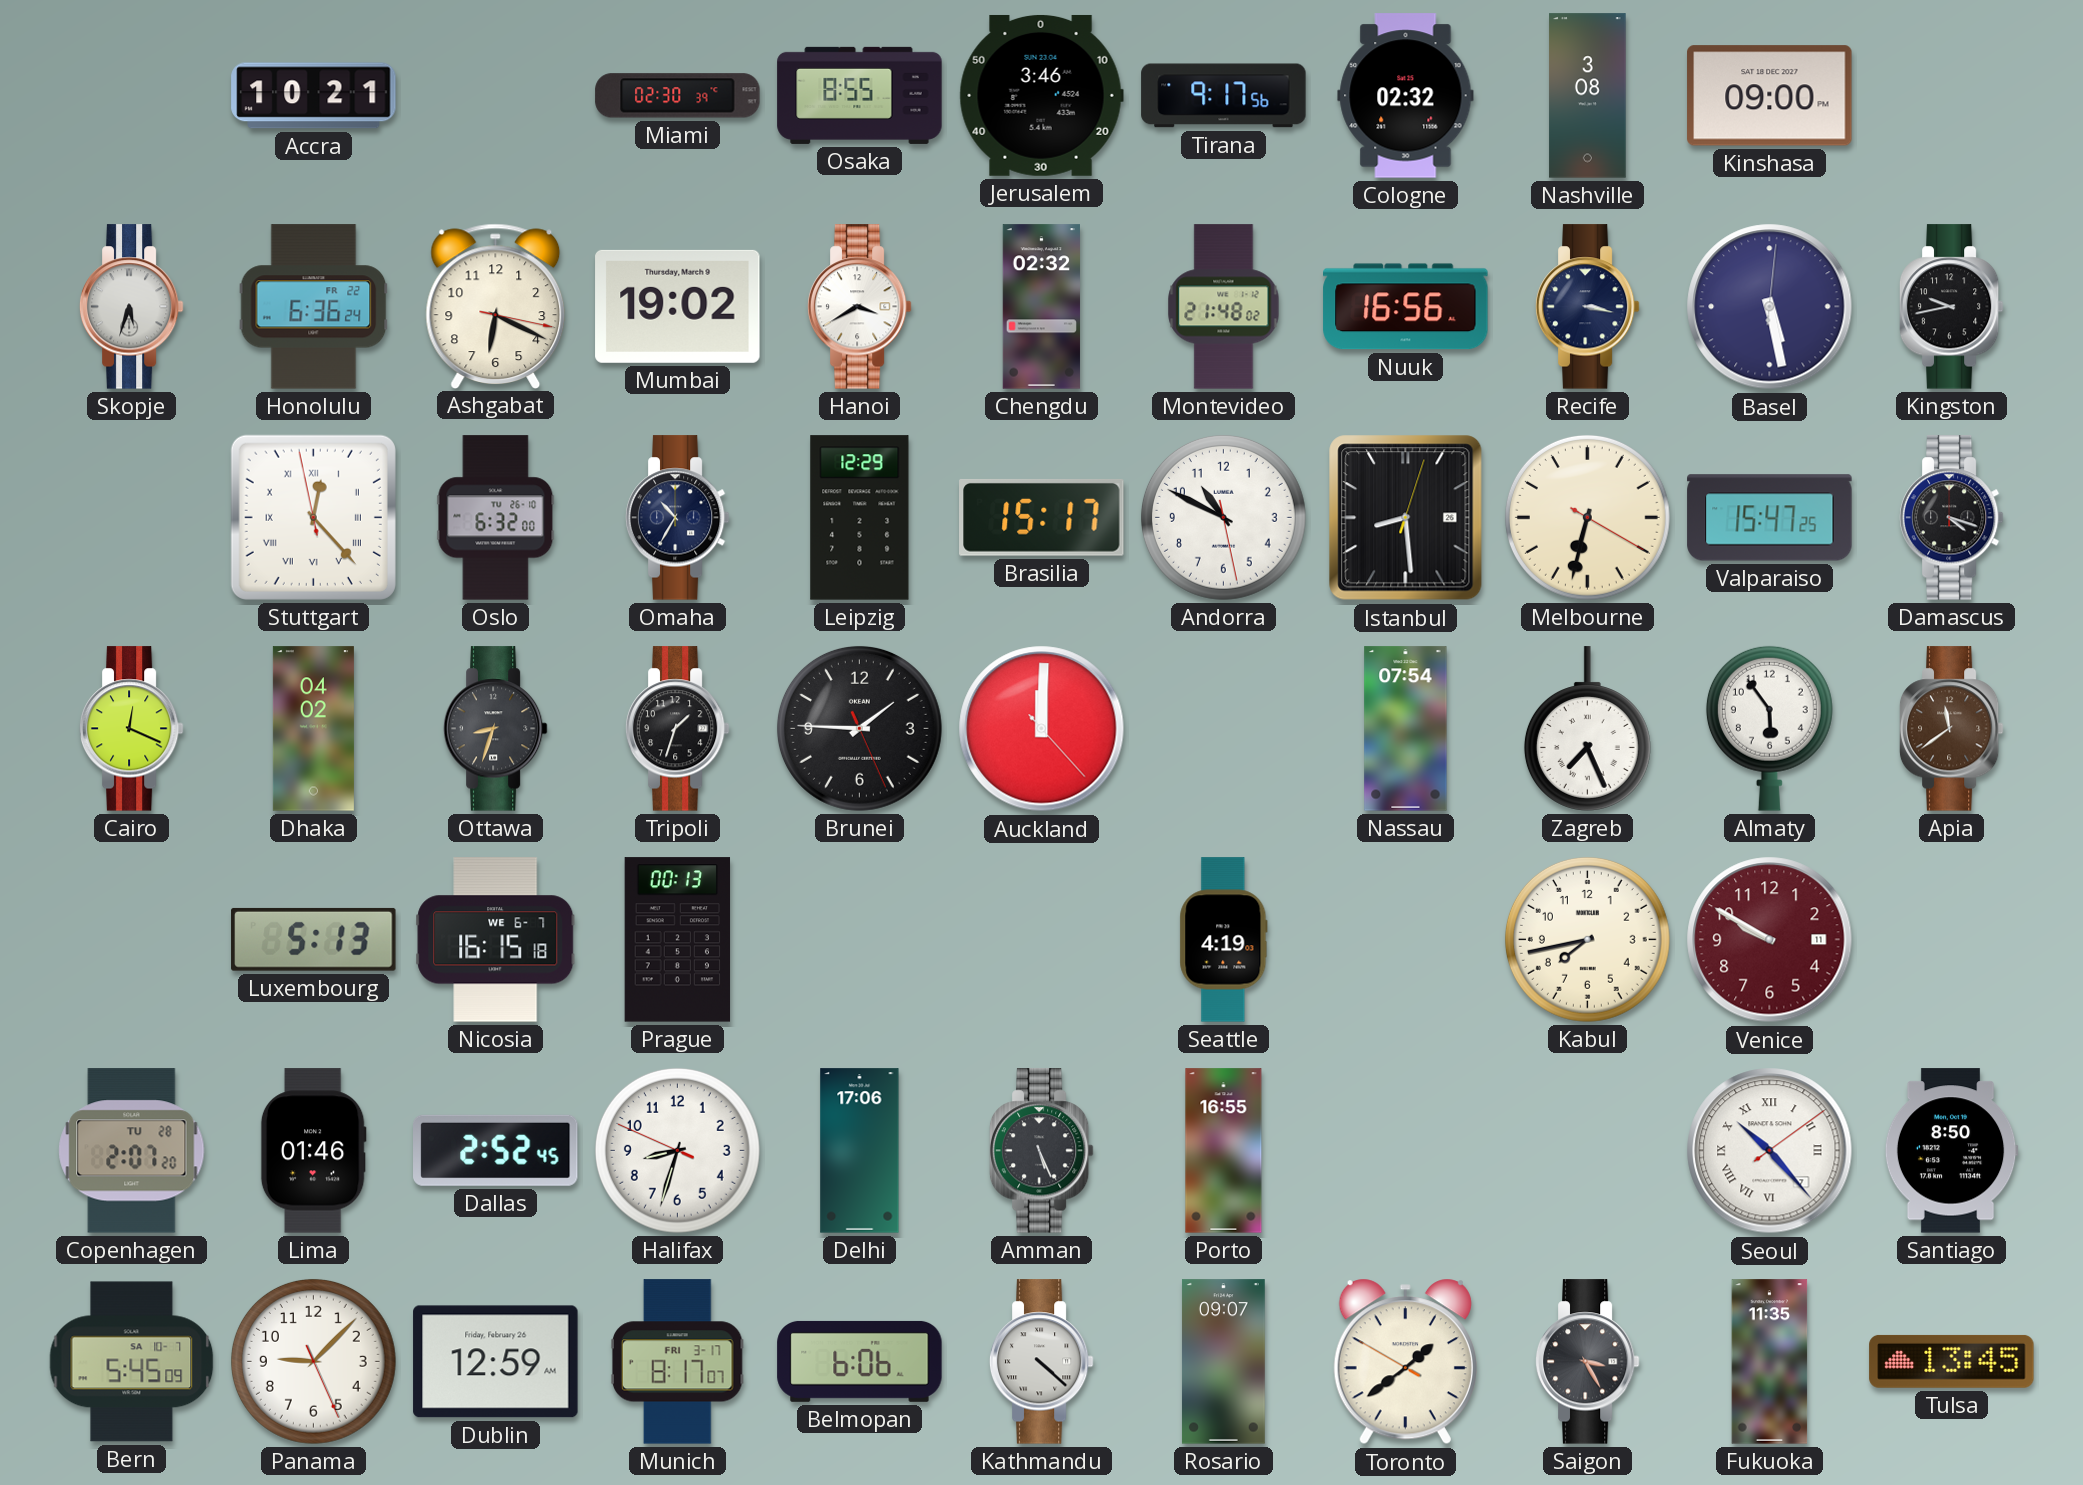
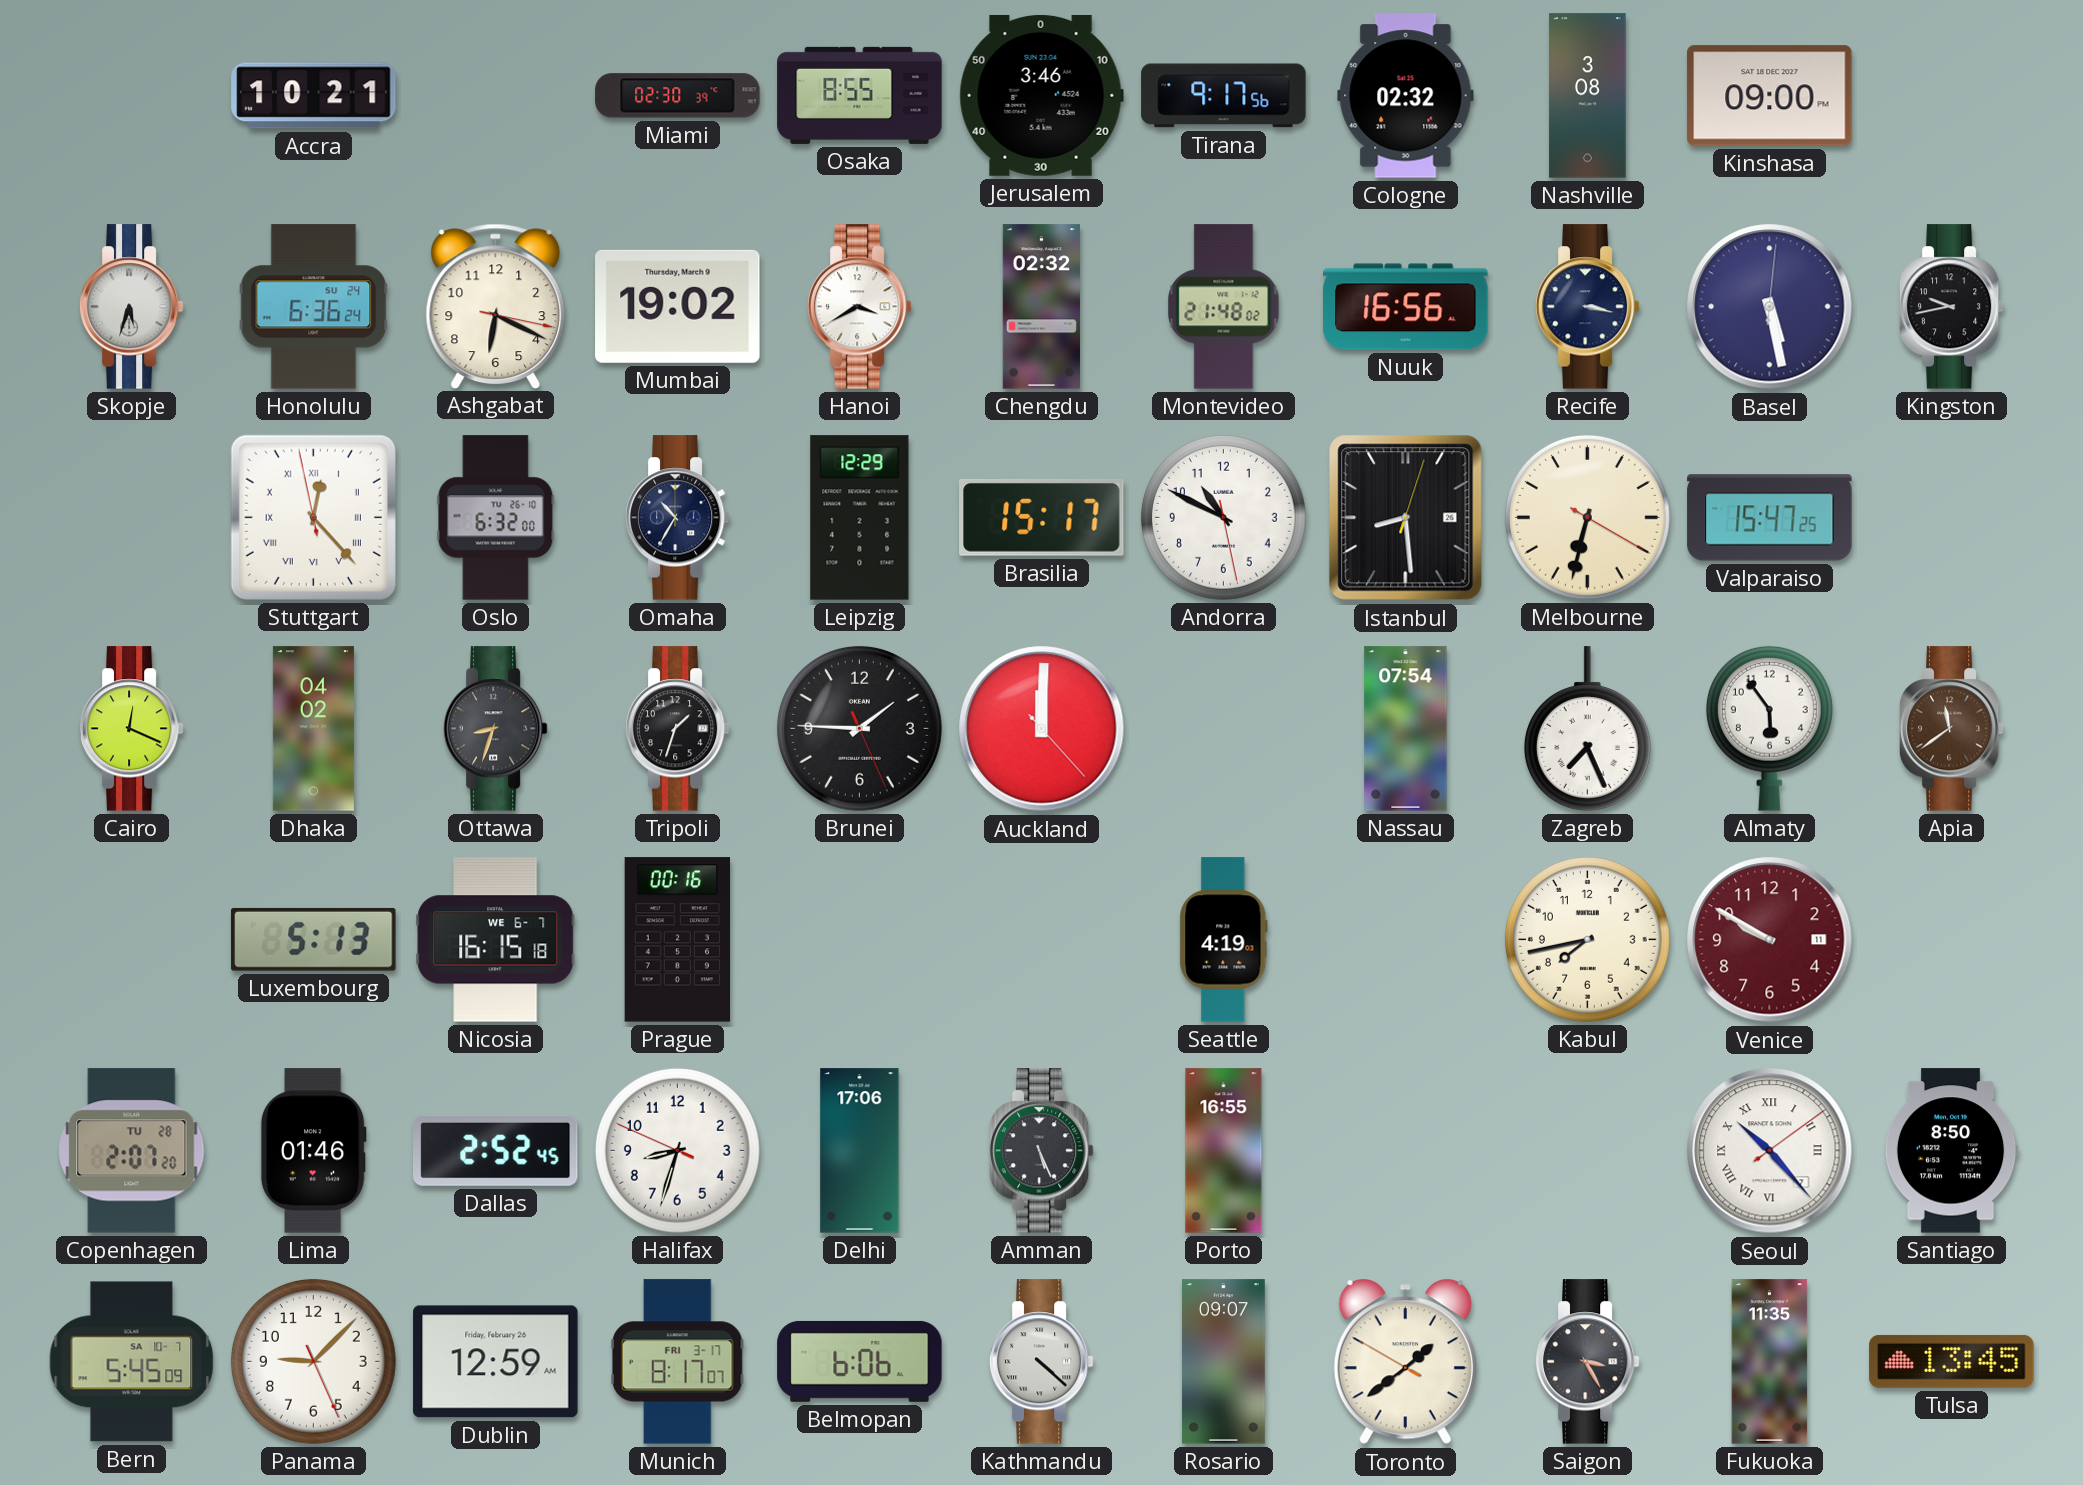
Honolulu date: FR 22 -> SU 24 (314, 307)
Damascus: 4:18 -> none (1951, 518)
Prague: 00:13 -> 00:16 (678, 940)
